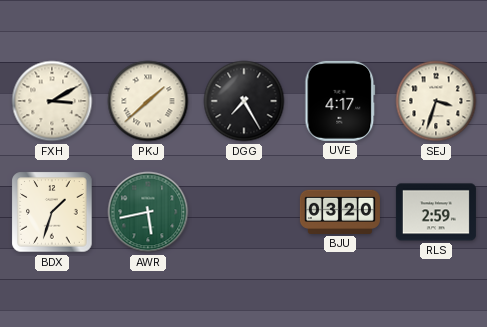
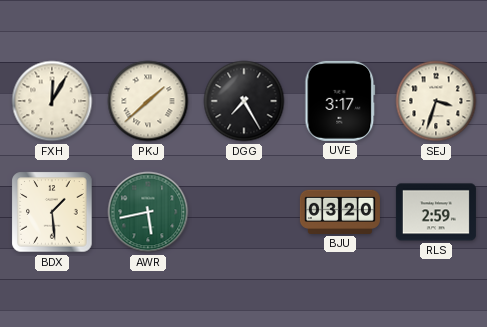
FXH: 3:10 -> 12:05 (52, 101)
UVE: 4:17 -> 3:17 (340, 101)
BDX: 1:33 -> 1:29 (52, 212)
